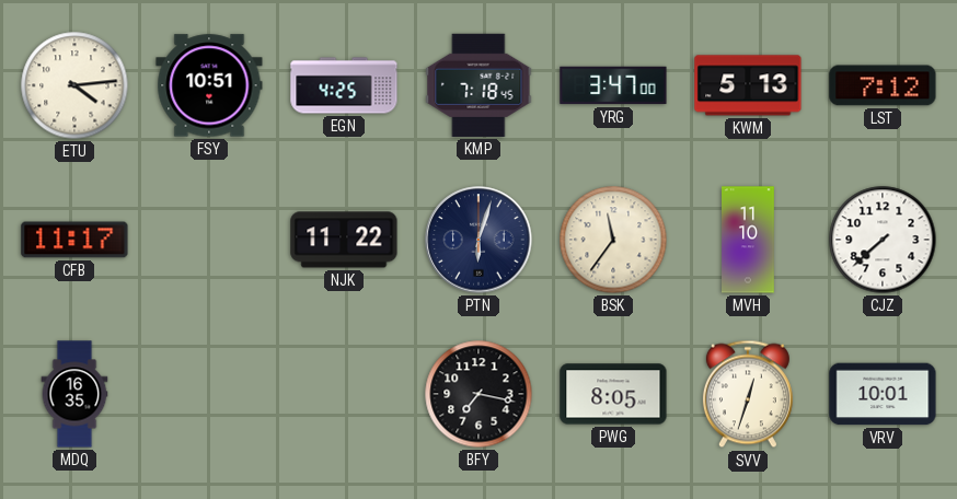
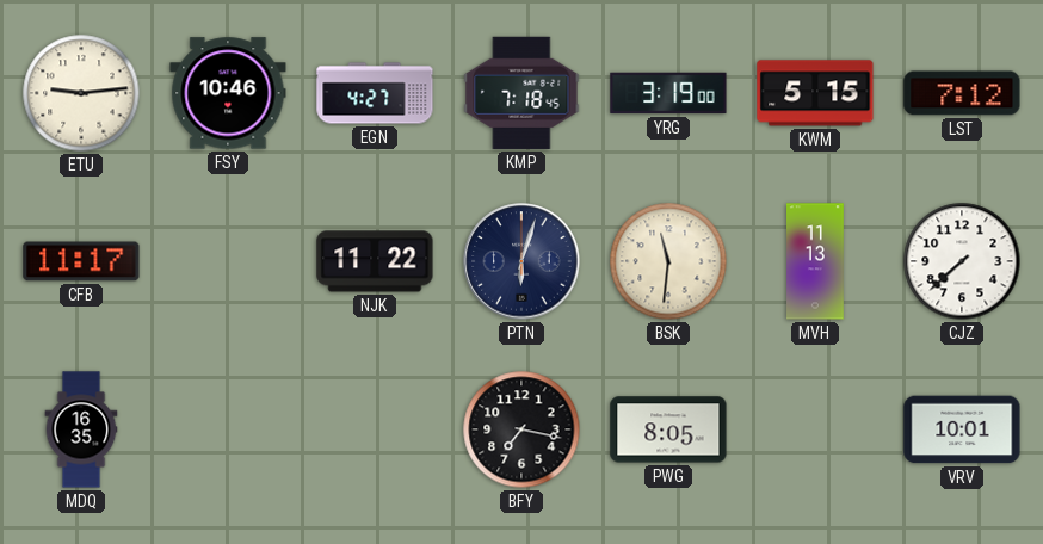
ETU: 4:14 -> 9:14 (81, 93)
FSY: 10:51 -> 10:46 (228, 93)
EGN: 4:25 -> 4:27 (375, 93)
YRG: 3:47 -> 3:19 (668, 93)
KWM: 5:13 -> 5:15 (815, 93)
BSK: 11:36 -> 11:31 (668, 261)
MVH: 11:10 -> 11:13 (816, 261)
SVV: 12:33 -> none (748, 394)
